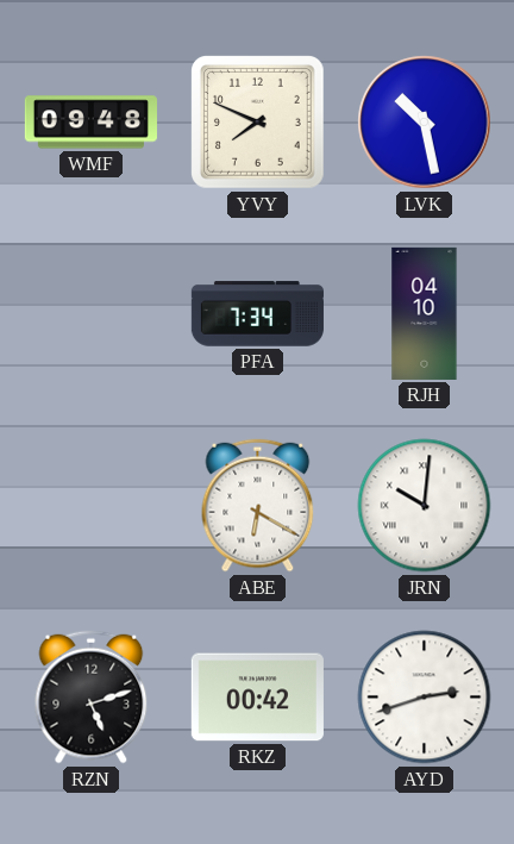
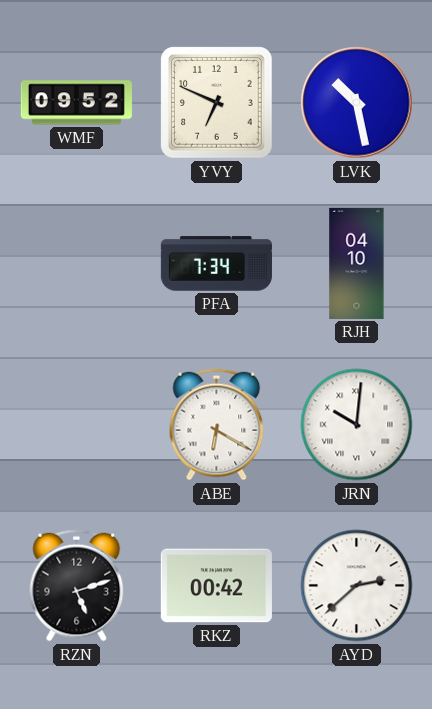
WMF: 09:48 -> 09:52 (76, 103)
YVY: 7:49 -> 6:49 (217, 103)
AYD: 2:42 -> 2:38 (357, 586)
